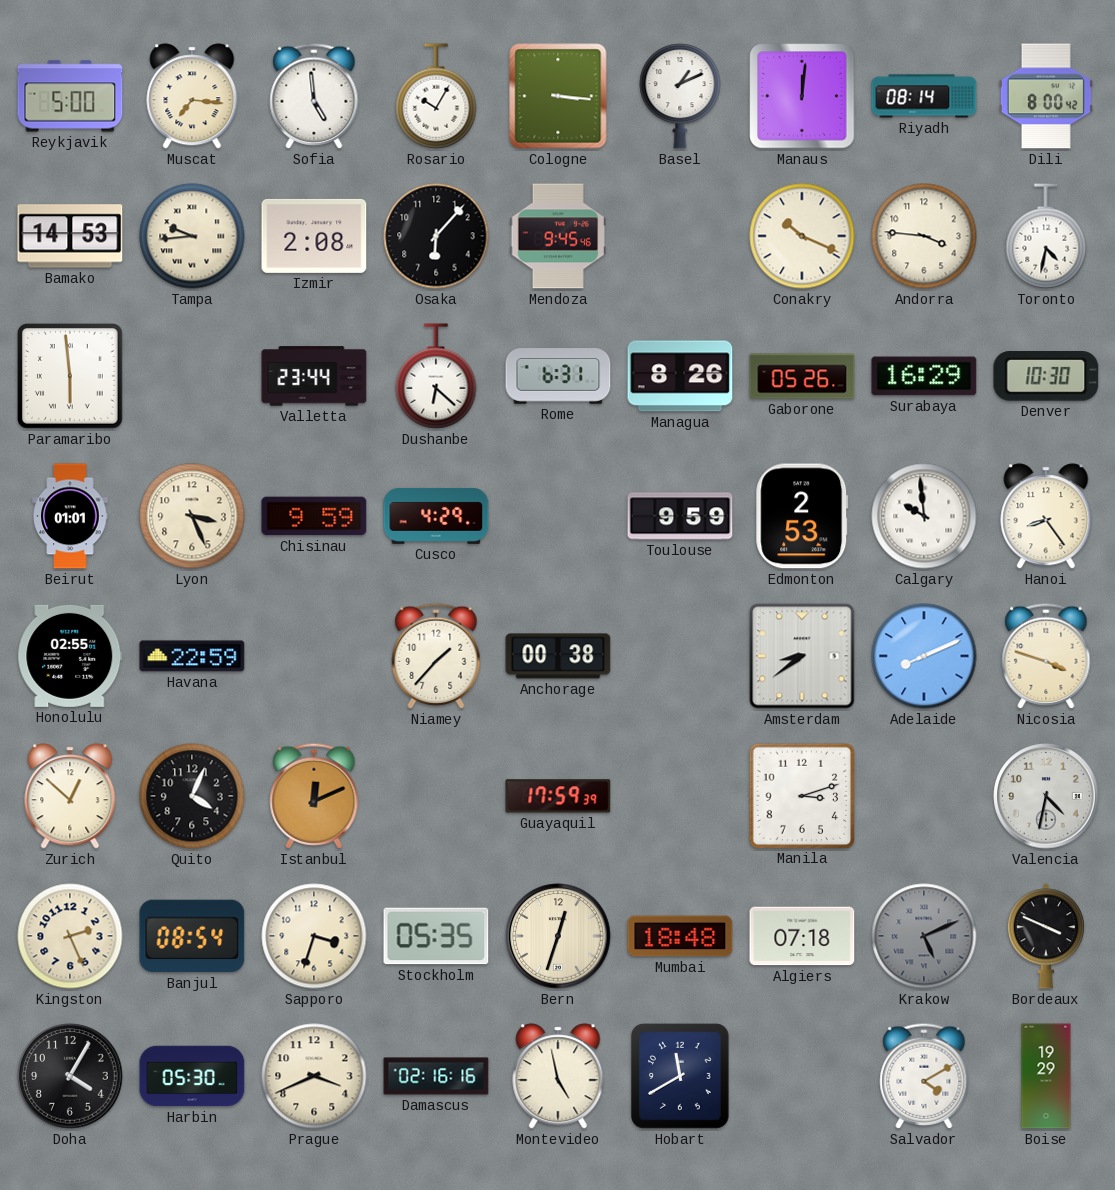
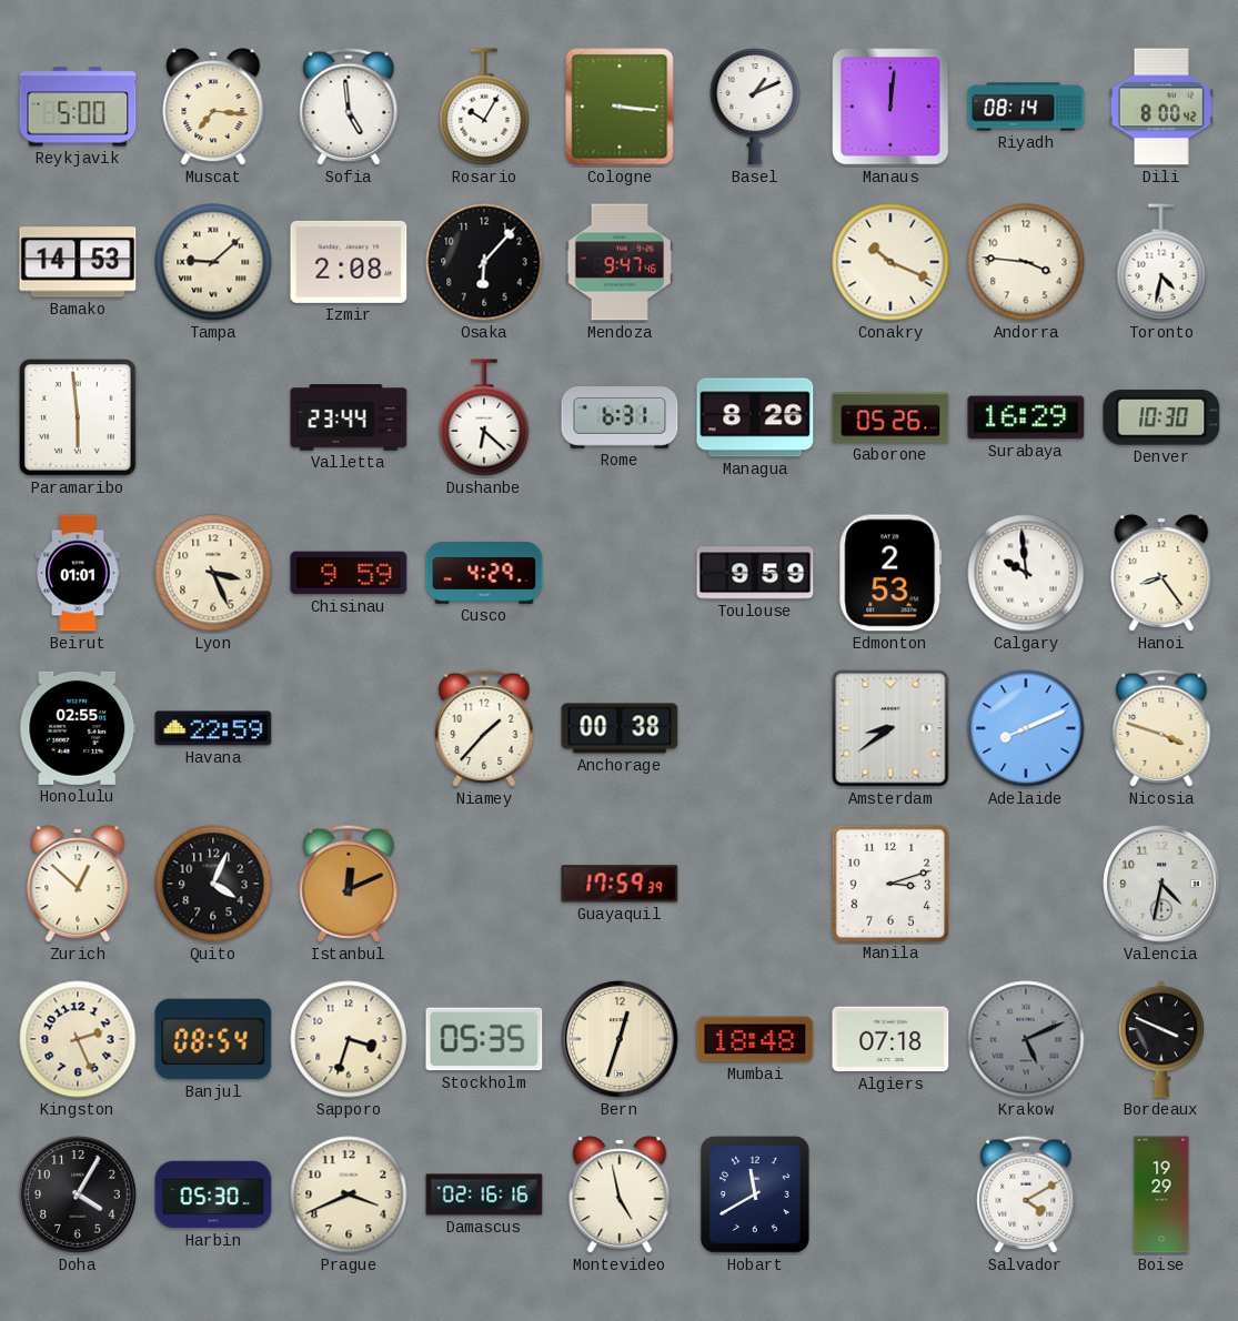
Tampa: 9:44 -> 9:08 (213, 262)
Mendoza: 9:45 -> 9:47 (618, 262)
